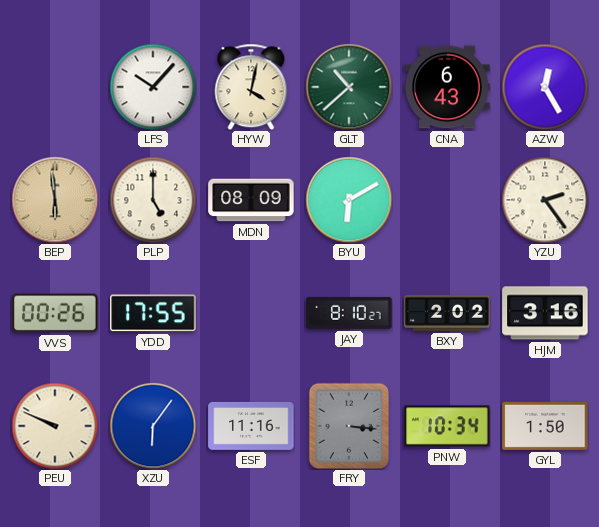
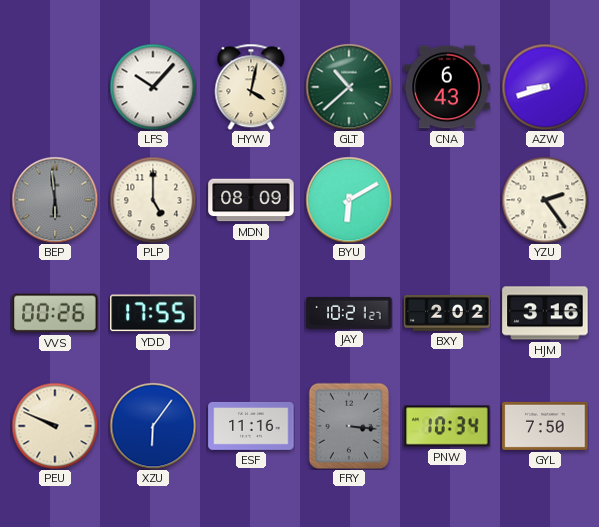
AZW: 12:25 -> 8:42 (545, 87)
BEP dial: champagne -> grey (55, 200)
JAY: 8:10 -> 10:21 (349, 313)
GYL: 1:50 -> 7:50 (545, 426)
